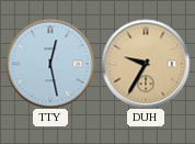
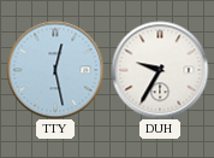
DUH dial: champagne -> white (160, 70)
